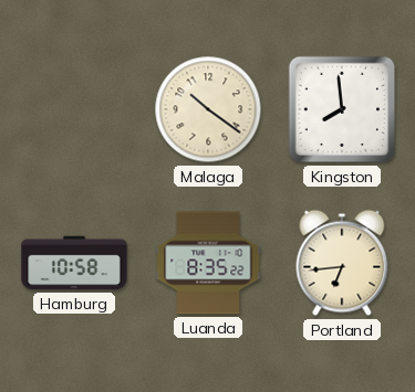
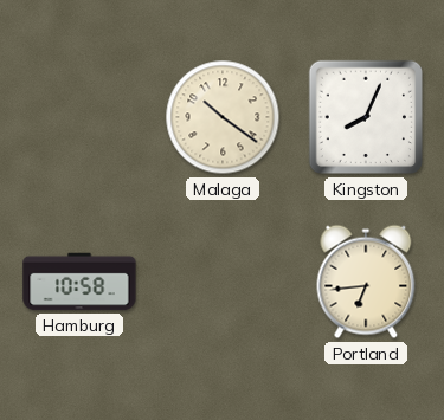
Kingston: 7:59 -> 8:04 (366, 117)
Luanda: 8:35 -> none (208, 263)
